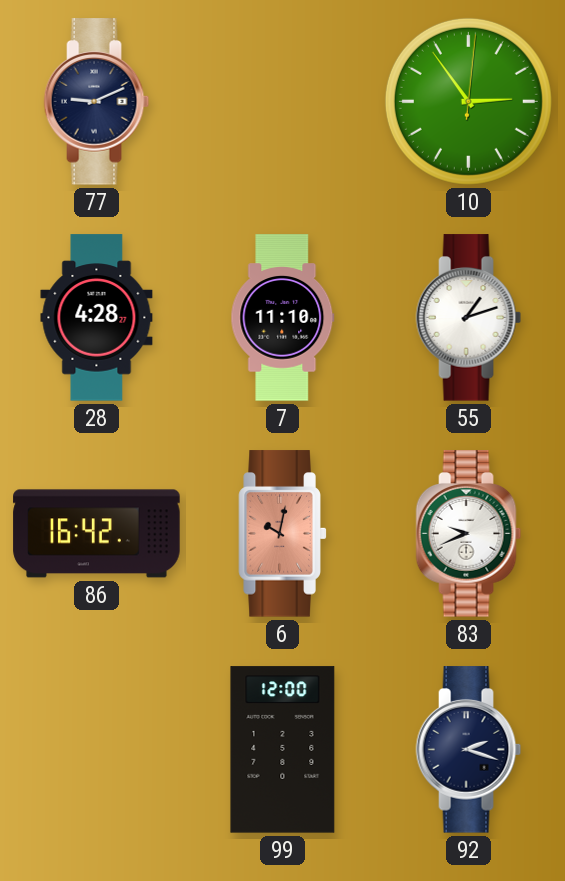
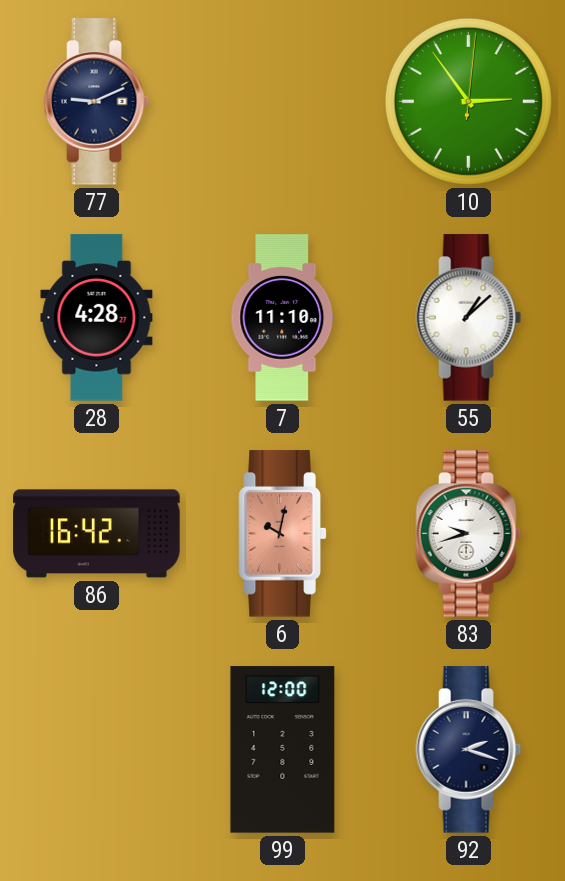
55: 1:12 -> 1:08 (469, 318)
83: 9:41 -> 9:42 (469, 534)
